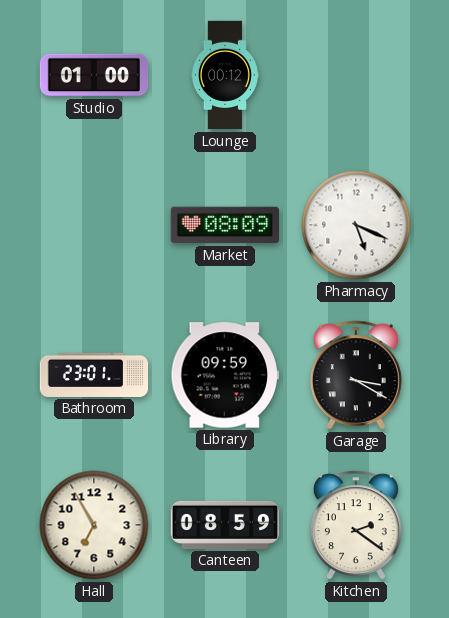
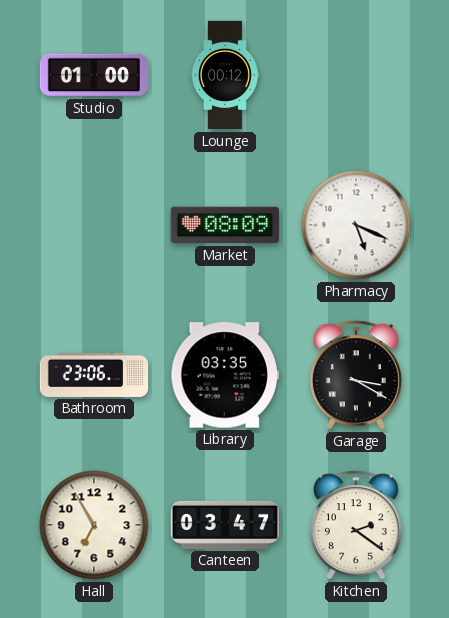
Bathroom: 23:01 -> 23:06 (94, 375)
Library: 09:59 -> 03:35 (224, 375)
Canteen: 08:59 -> 03:47 (225, 525)
